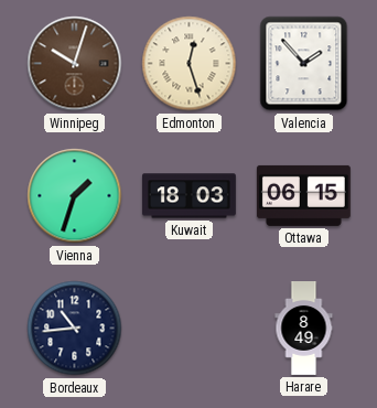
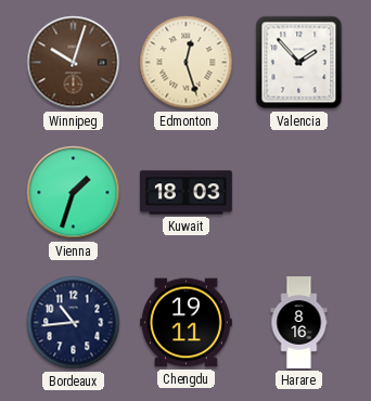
Ottawa: 06:15 -> none (303, 195)
Chengdu: none -> 19:11 (185, 323)
Harare: 8:49 -> 8:16 (299, 323)
